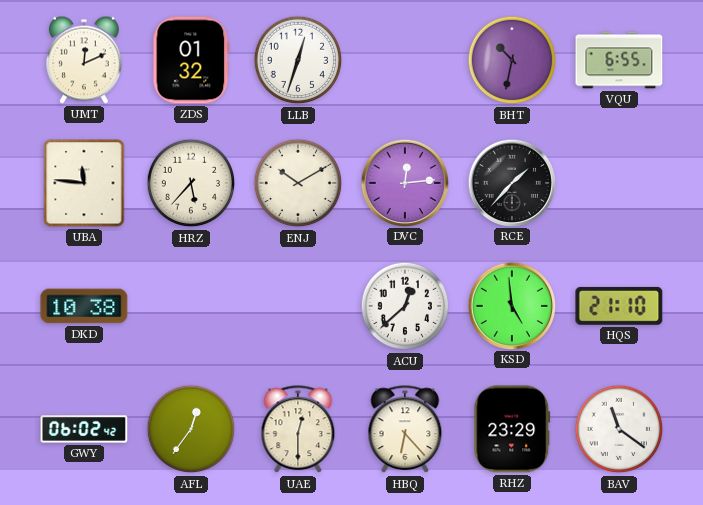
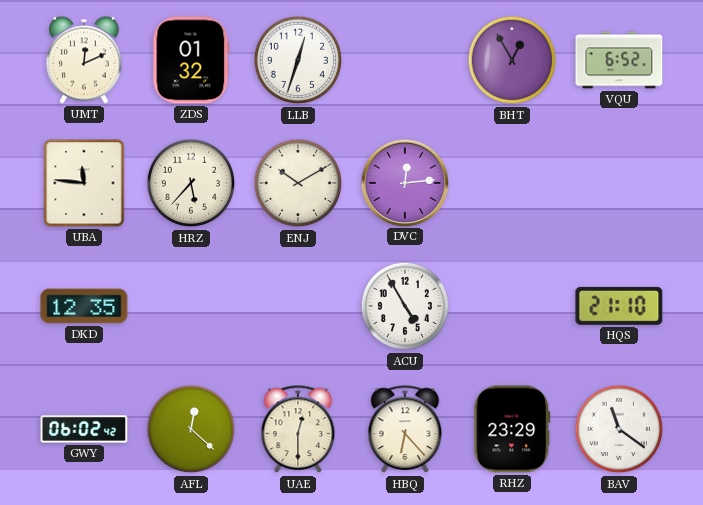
BHT: 10:32 -> 12:55 (512, 60)
VQU: 6:55 -> 6:52 (619, 60)
RCE: 1:37 -> none (511, 182)
DKD: 10:38 -> 12:35 (84, 306)
ACU: 12:38 -> 4:55 (405, 306)
KSD: 4:59 -> none (511, 305)
AFL: 12:36 -> 12:22 (191, 429)
